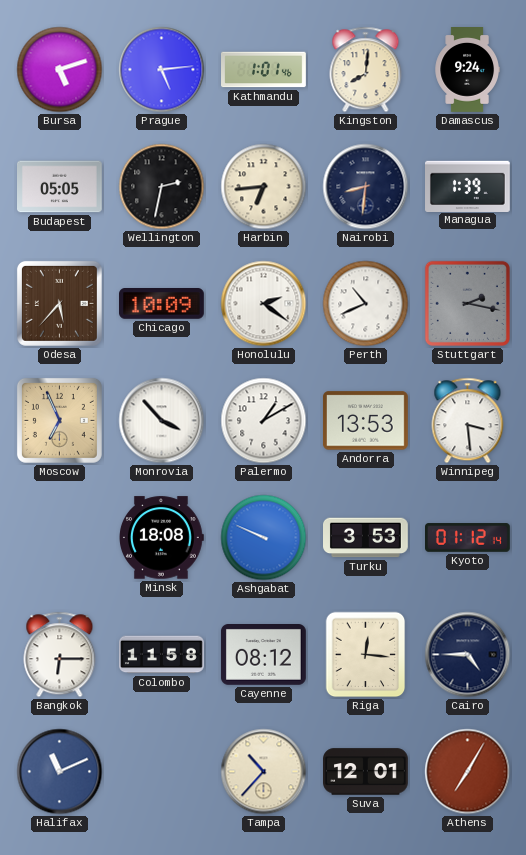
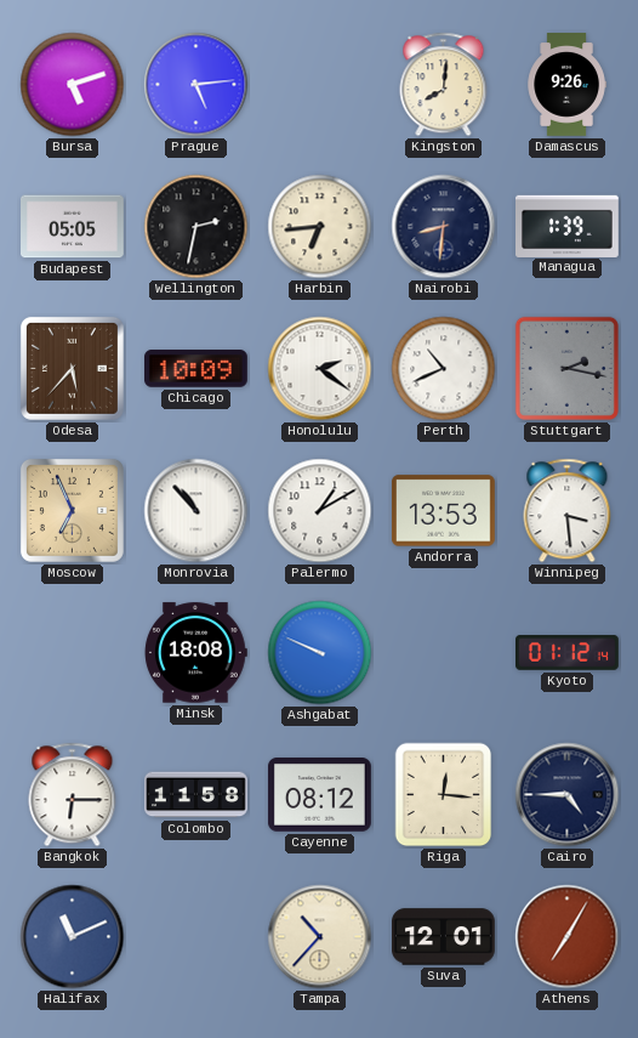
Kathmandu: 1:01 -> none (264, 70)
Damascus: 9:24 -> 9:26 (566, 85)
Monrovia: 3:53 -> 10:53 (196, 511)
Turku: 3:53 -> none (366, 538)
